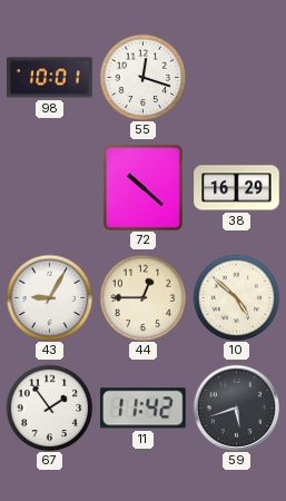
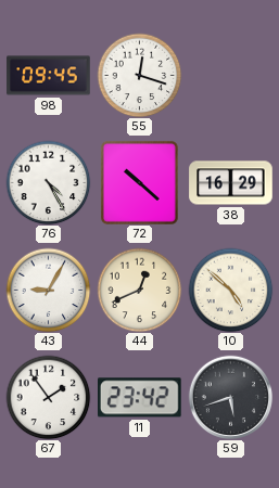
98: 10:01 -> 09:45 (49, 76)
76: none -> 4:25 (48, 182)
44: 12:45 -> 12:41 (139, 290)
11: 11:42 -> 23:42 (140, 398)
